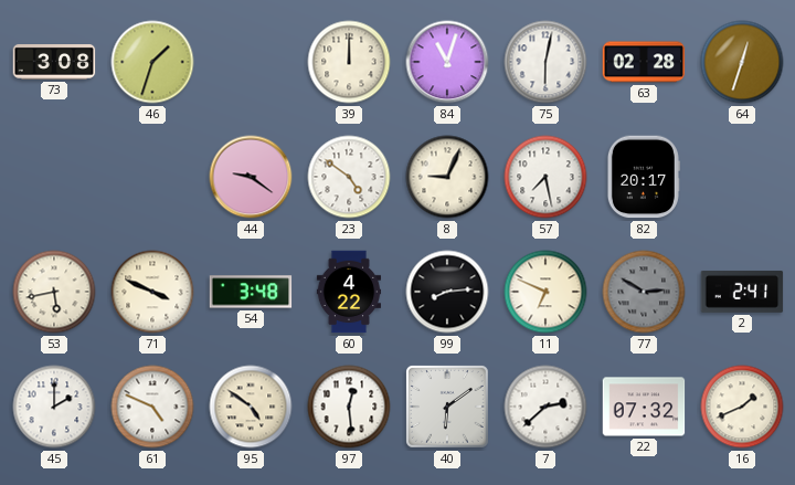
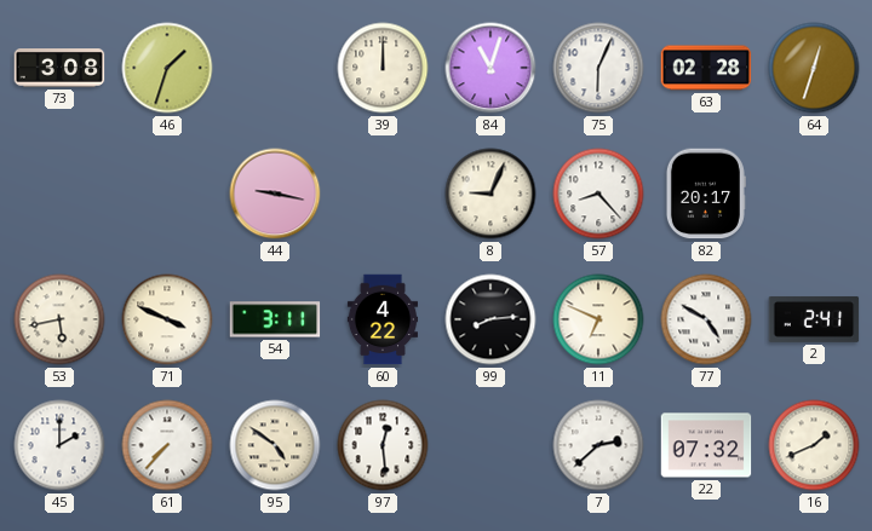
75: 6:02 -> 6:04 (598, 68)
44: 9:21 -> 9:17 (275, 194)
23: 4:51 -> none (349, 177)
57: 7:28 -> 8:23 (598, 194)
54: 3:48 -> 3:11 (275, 319)
77: 2:50 -> 4:50 (706, 319)
77 dial: grey -> white (706, 319)
61: 4:49 -> 7:37 (167, 445)
40: 6:09 -> none (448, 408)
